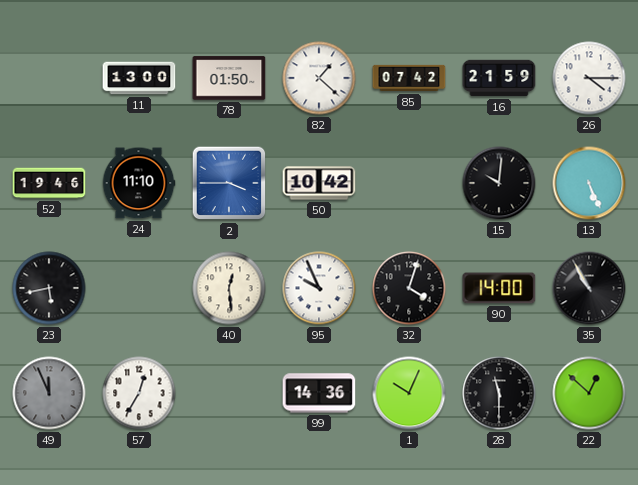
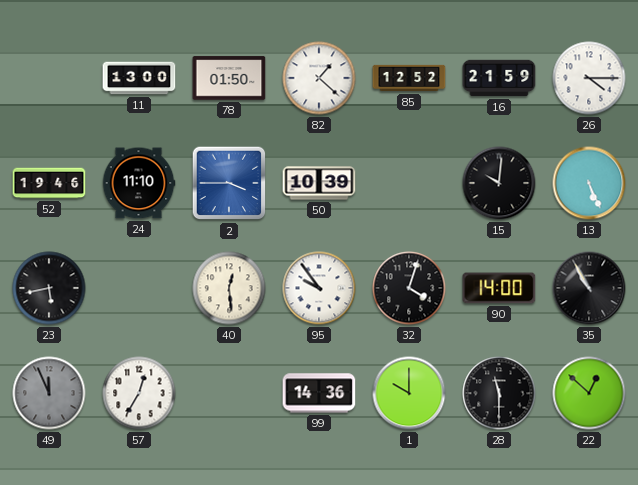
85: 07:42 -> 12:52 (409, 78)
50: 10:42 -> 10:39 (319, 183)
95: 9:56 -> 9:54 (319, 288)
1: 10:04 -> 10:00 (409, 393)
